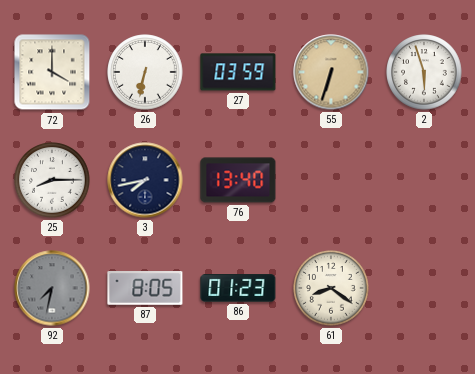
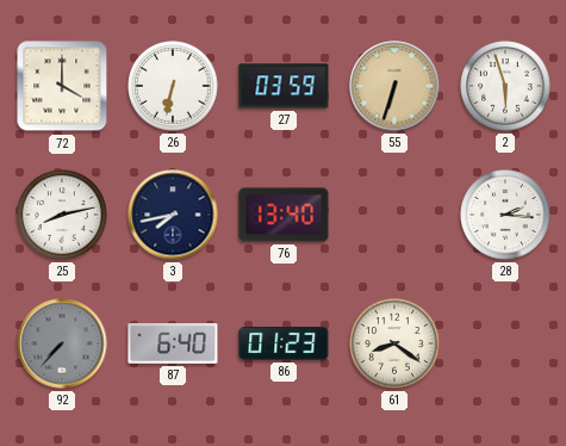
25: 8:15 -> 8:13 (62, 215)
28: none -> 2:16 (505, 215)
92: 7:32 -> 7:37 (62, 343)
87: 8:05 -> 6:40 (173, 345)
